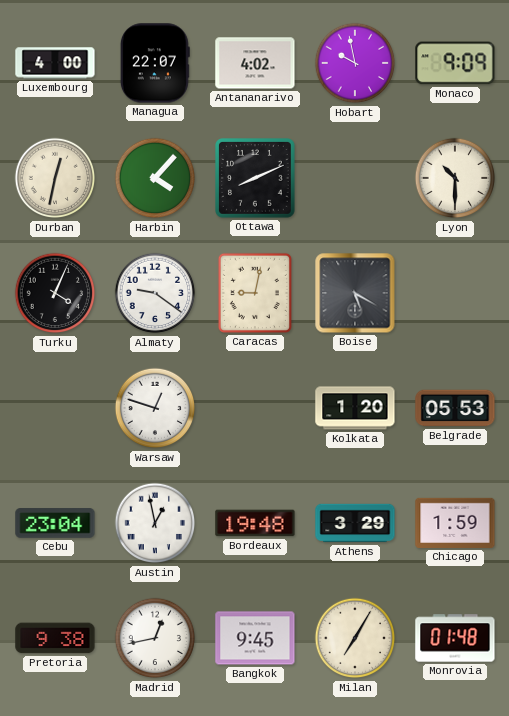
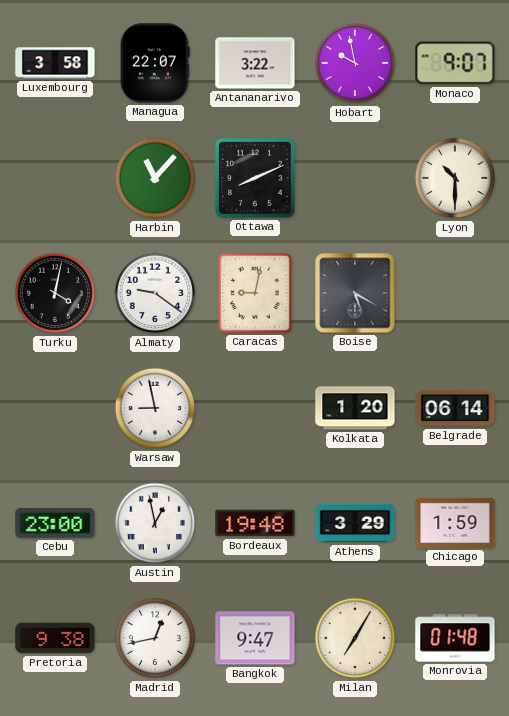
Luxembourg: 4:00 -> 3:58 (55, 63)
Antananarivo: 4:02 -> 3:22 (255, 63)
Monaco: 9:09 -> 9:07 (455, 63)
Durban: 12:32 -> none (55, 178)
Harbin: 4:07 -> 11:07 (155, 178)
Turku: 4:04 -> 4:02 (55, 293)
Warsaw: 12:48 -> 8:58 (155, 408)
Belgrade: 05:53 -> 06:14 (455, 408)
Cebu: 23:04 -> 23:00 (55, 523)
Bangkok: 9:45 -> 9:47 (255, 638)
